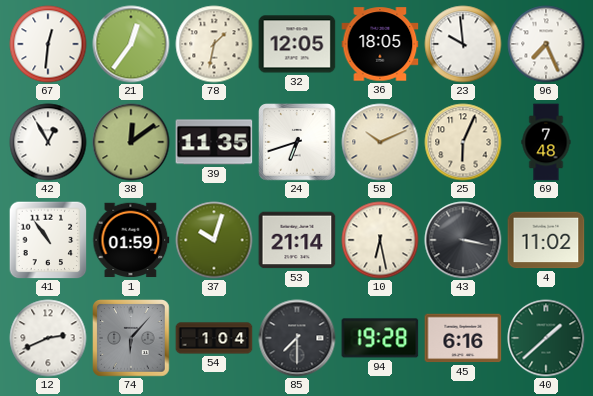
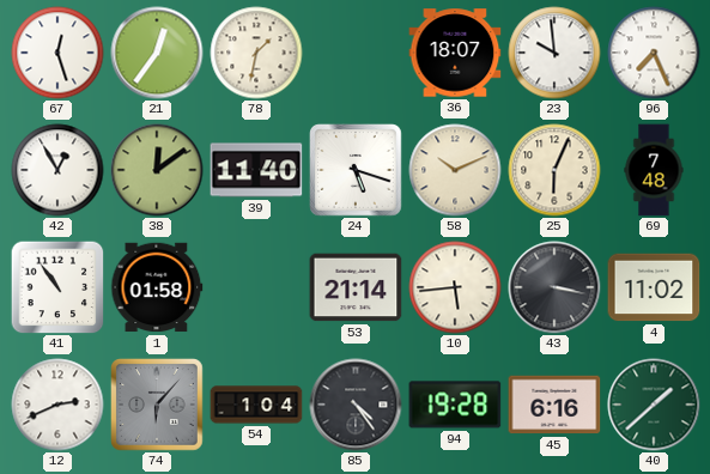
67: 12:31 -> 12:27 (57, 53)
32: 12:05 -> none (297, 44)
36: 18:05 -> 18:07 (455, 53)
39: 11:35 -> 11:40 (256, 170)
24: 6:42 -> 5:18 (356, 170)
1: 01:59 -> 01:58 (157, 287)
37: 10:03 -> none (214, 240)
10: 6:28 -> 5:44 (455, 287)
85: 7:30 -> 4:24 (356, 405)
